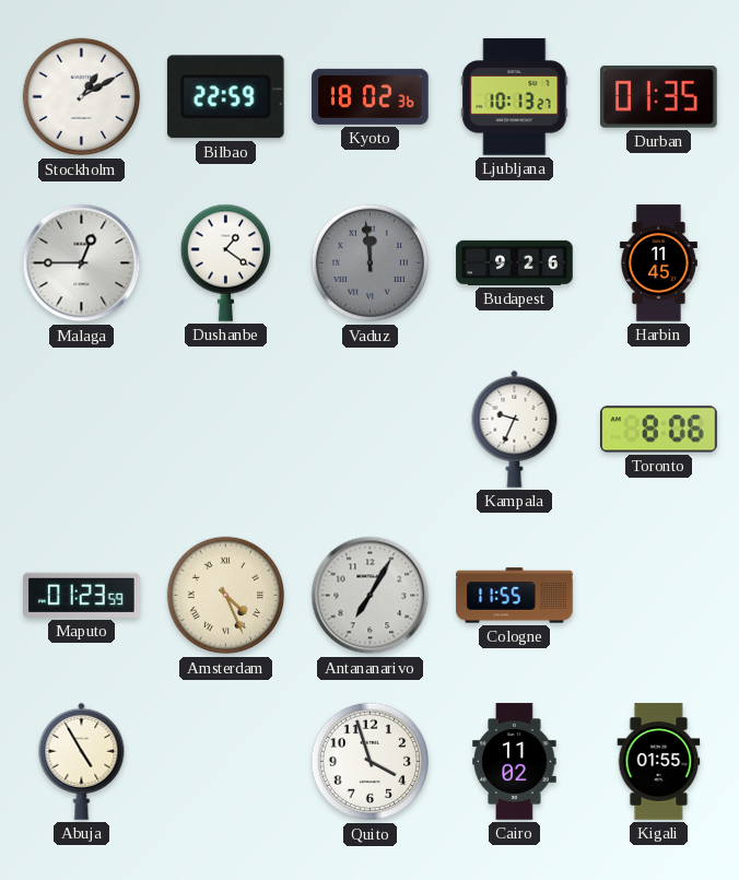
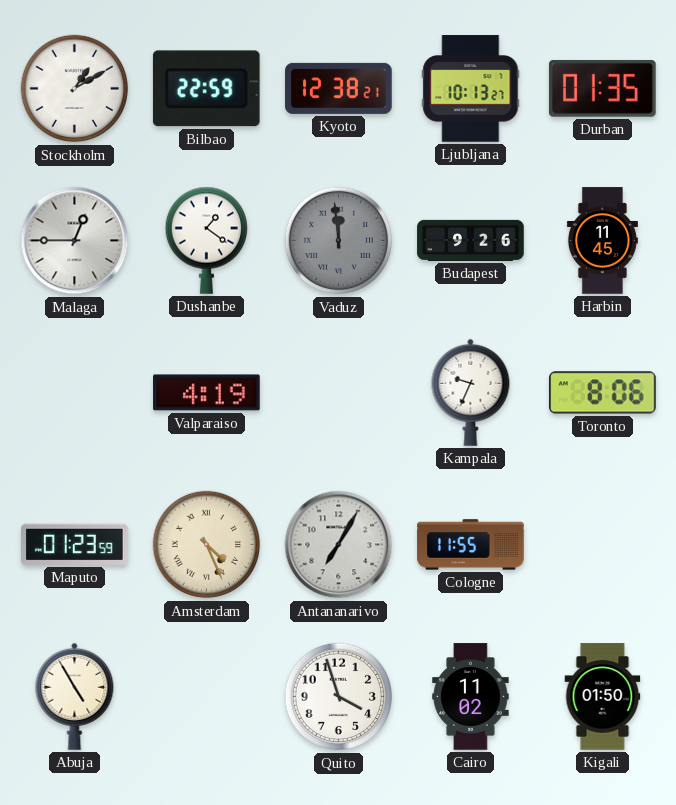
Kyoto: 18:02 -> 12:38 (339, 88)
Valparaiso: none -> 4:19 (207, 393)
Kigali: 01:55 -> 01:50 (603, 697)
